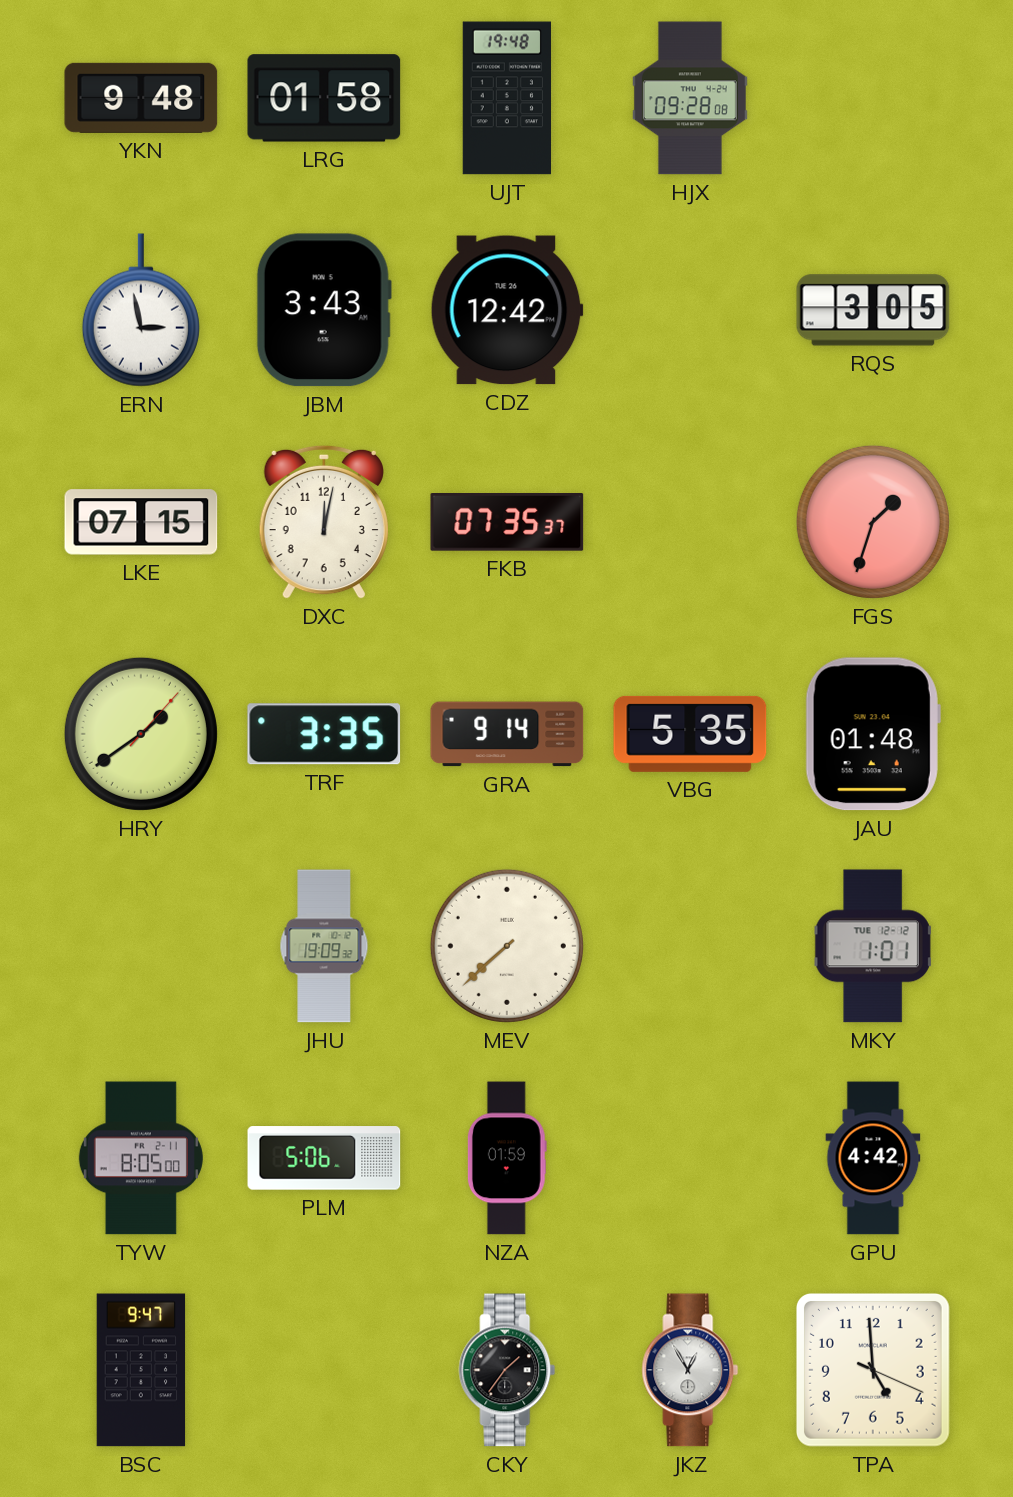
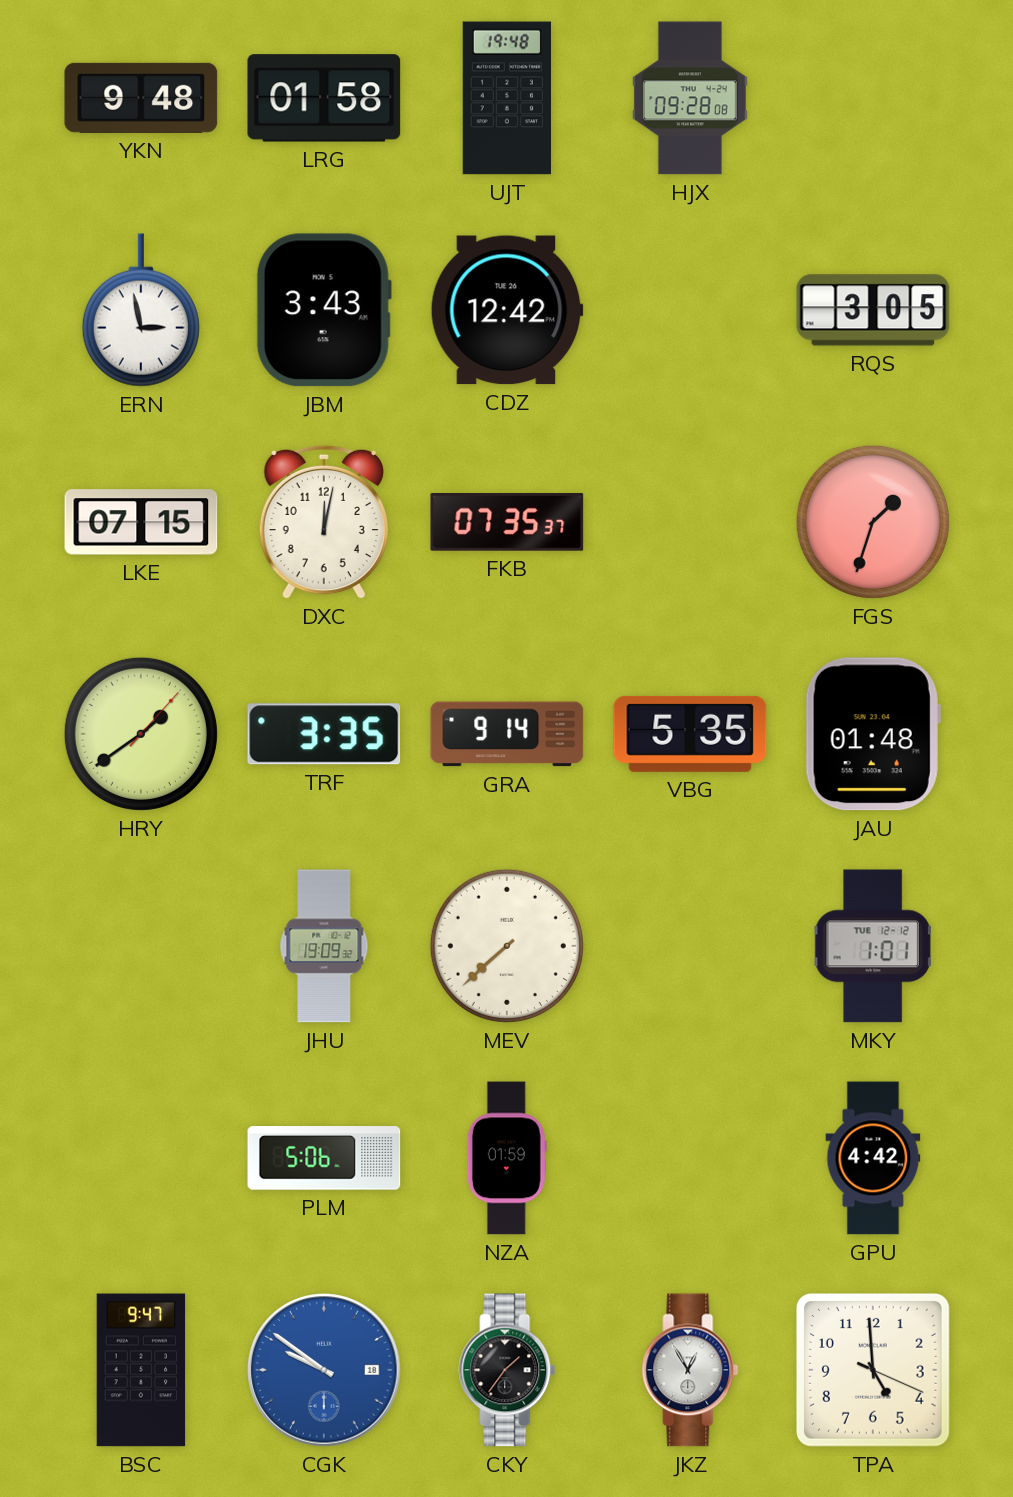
TYW: 8:05 -> none (141, 1158)
CGK: none -> 9:51 (324, 1370)
